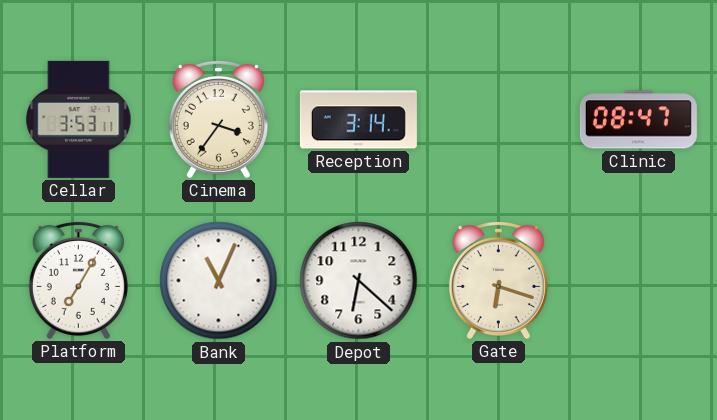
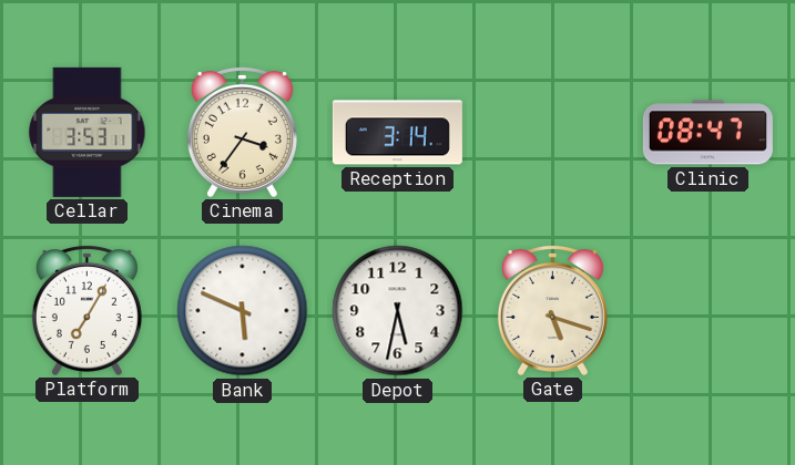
Bank: 11:04 -> 5:49 (243, 311)
Depot: 6:22 -> 5:32 (398, 311)
Gate: 6:18 -> 5:18 (552, 310)
